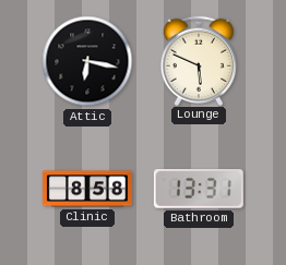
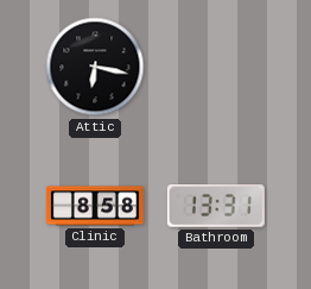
Lounge: 5:49 -> none (198, 60)
